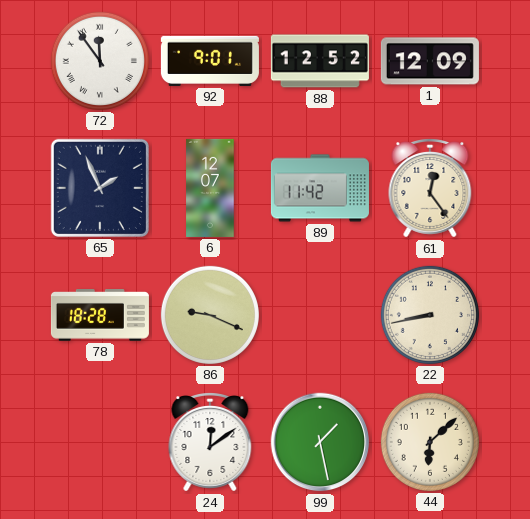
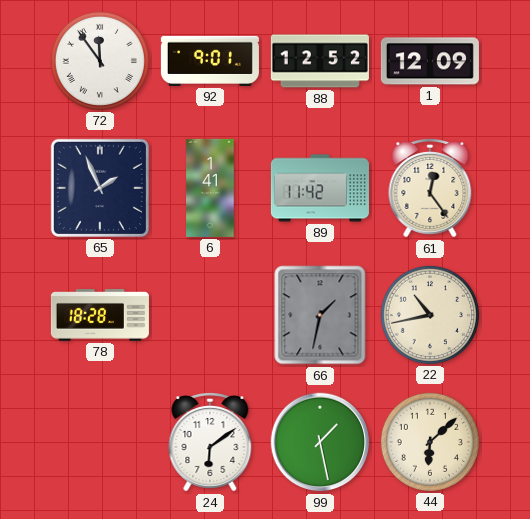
6: 12:07 -> 1:41 (210, 188)
86: 9:19 -> none (210, 315)
66: none -> 1:32 (320, 315)
22: 8:43 -> 10:43 (430, 315)
24: 12:09 -> 6:09 (210, 443)
